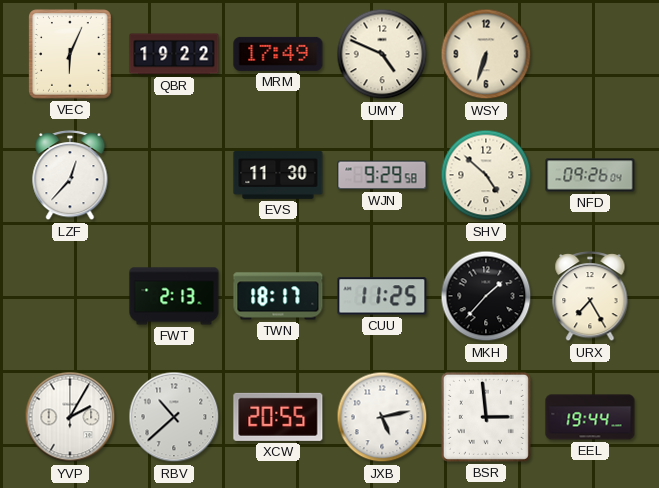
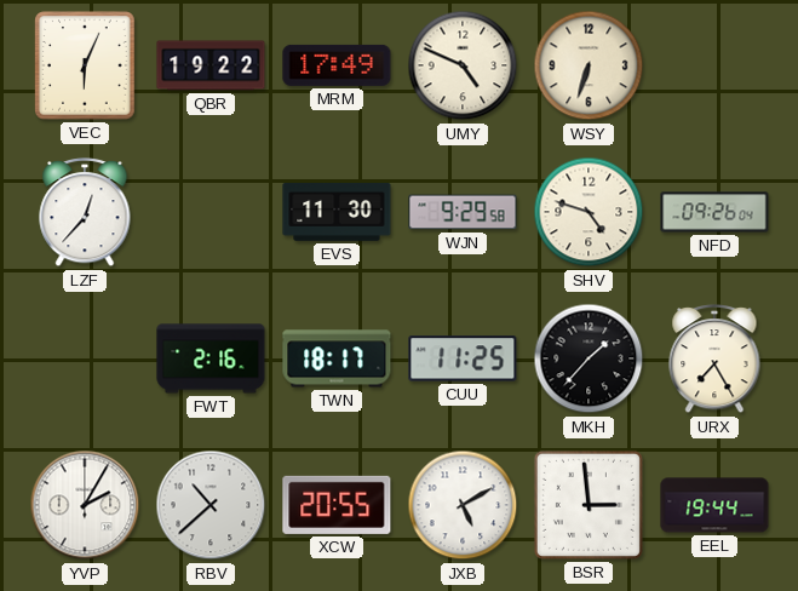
SHV: 4:52 -> 4:48 (589, 212)
FWT: 2:13 -> 2:16 (211, 358)
JXB: 5:13 -> 5:10 (463, 505)
